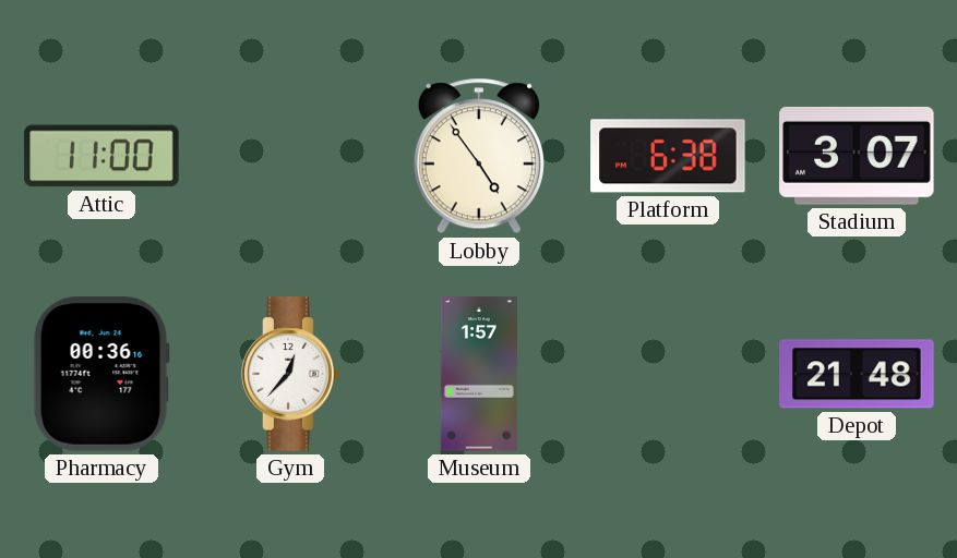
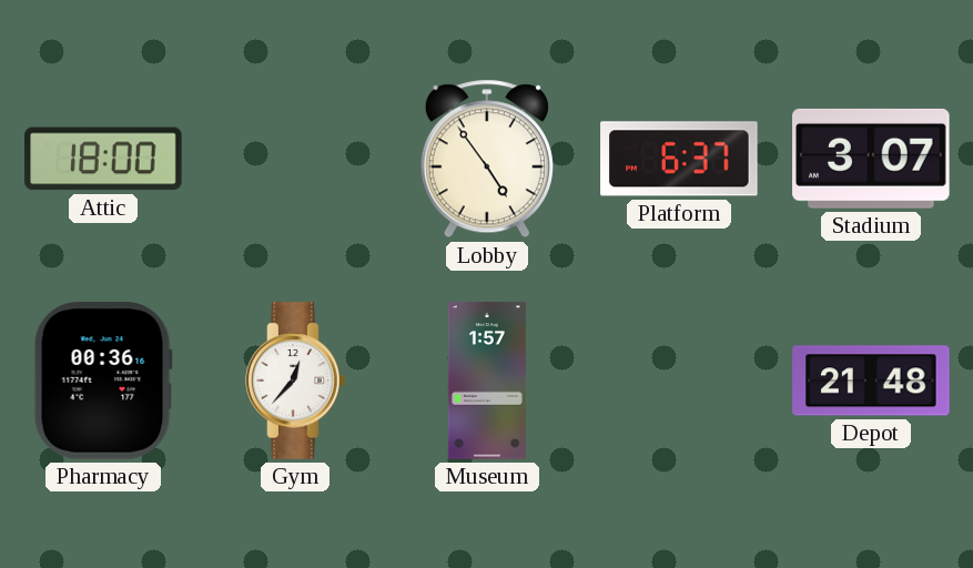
Attic: 11:00 -> 18:00 (103, 159)
Platform: 6:38 -> 6:37 (679, 159)
